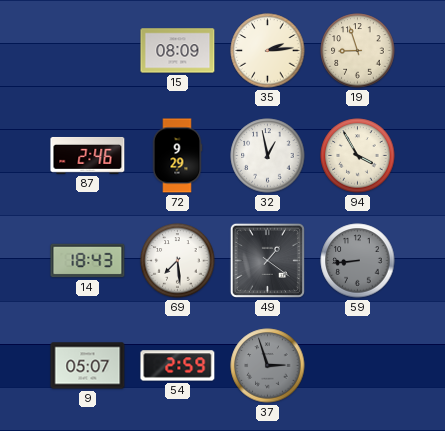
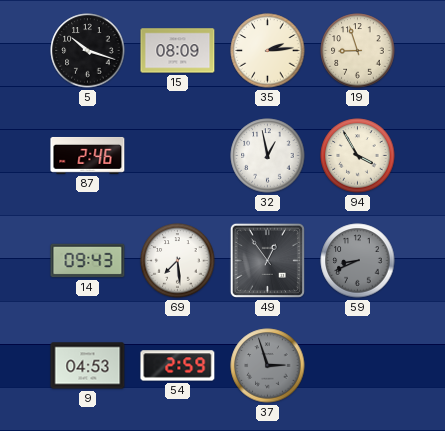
5: none -> 10:18 (88, 51)
72: 9:29 -> none (177, 156)
14: 18:43 -> 09:43 (88, 261)
49: 1:21 -> 12:54 (267, 260)
59: 8:44 -> 8:41 (358, 261)
9: 05:07 -> 04:53 (88, 366)
